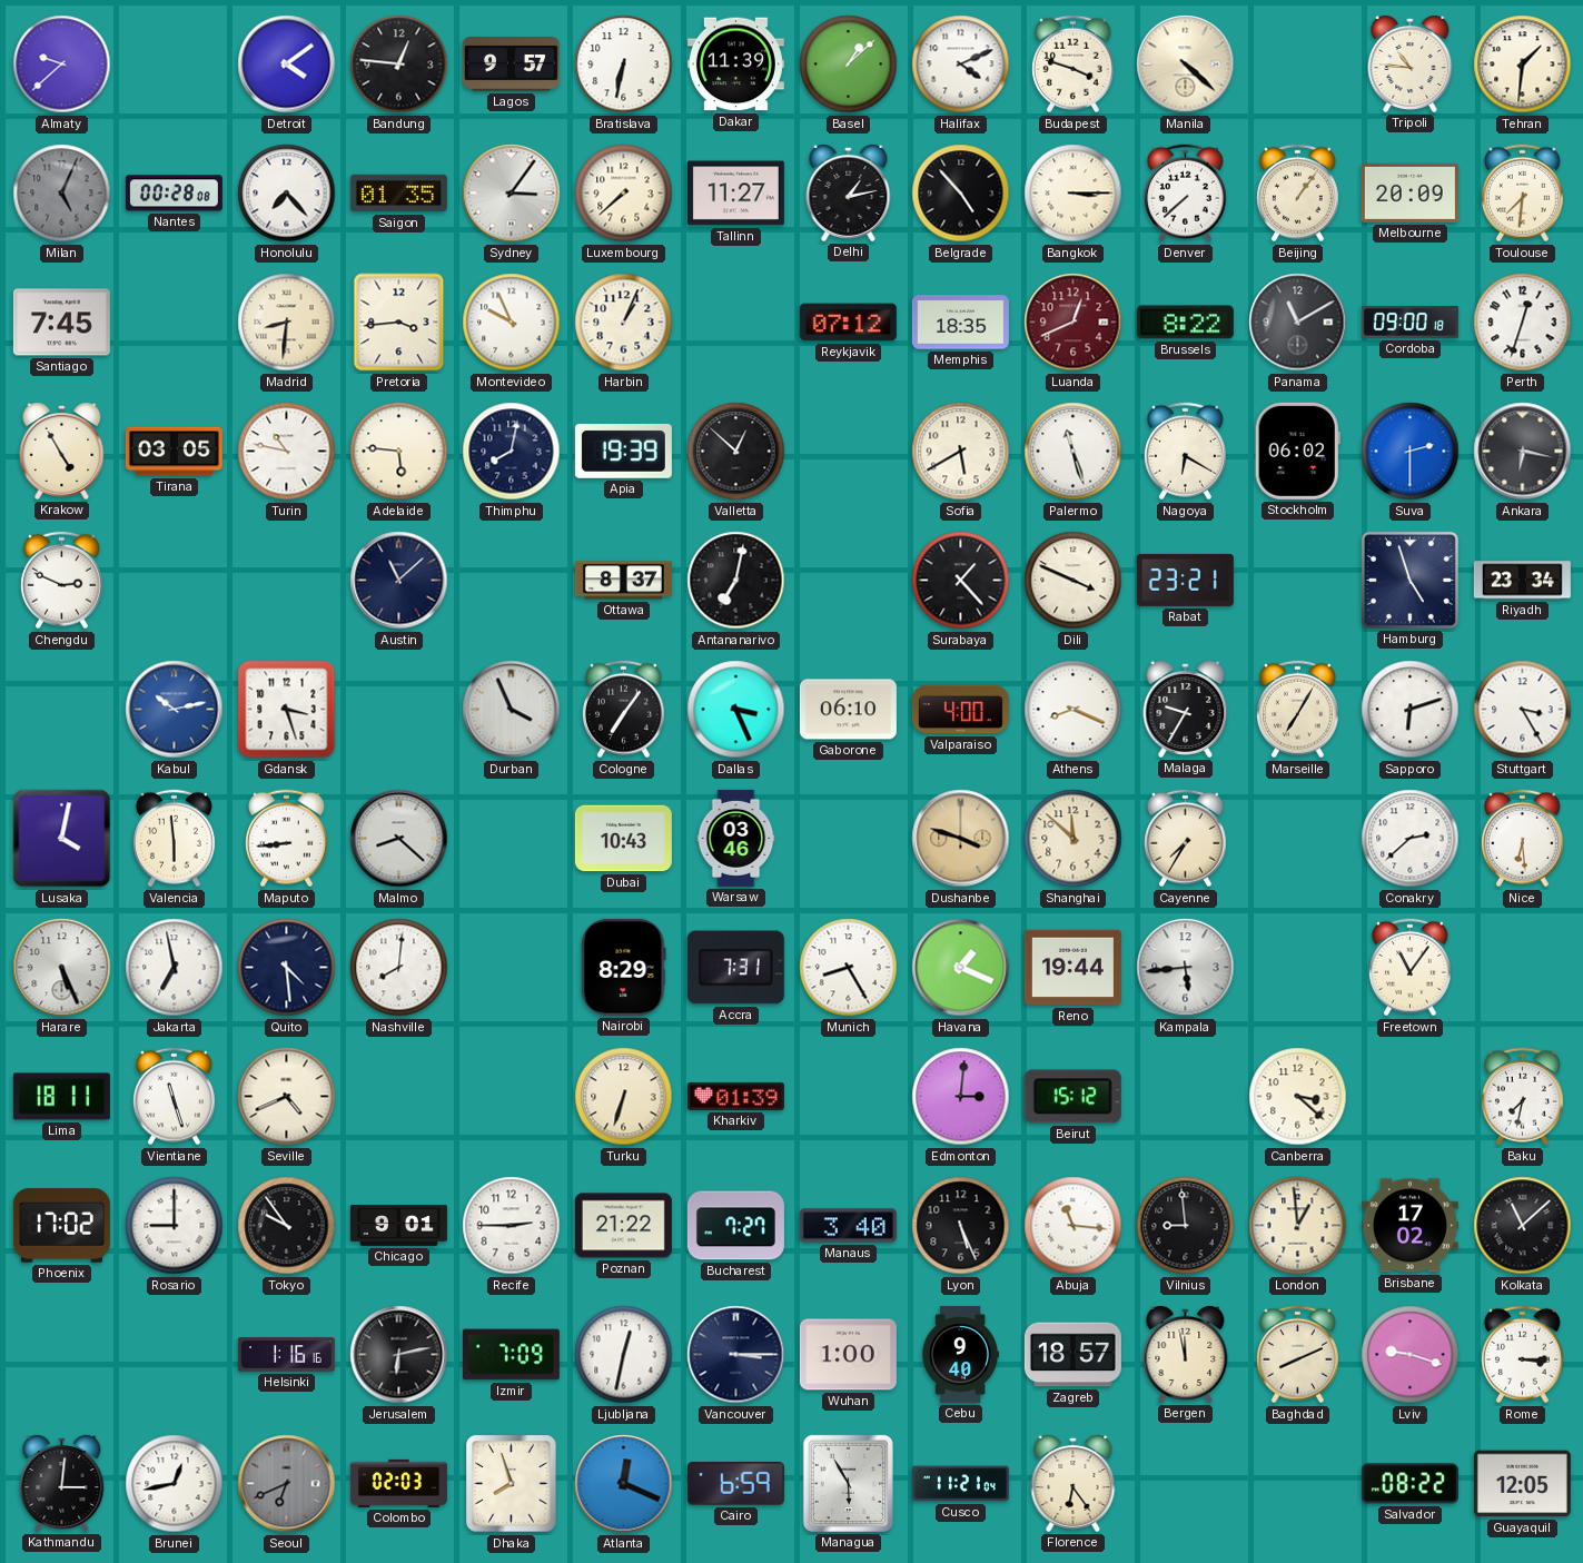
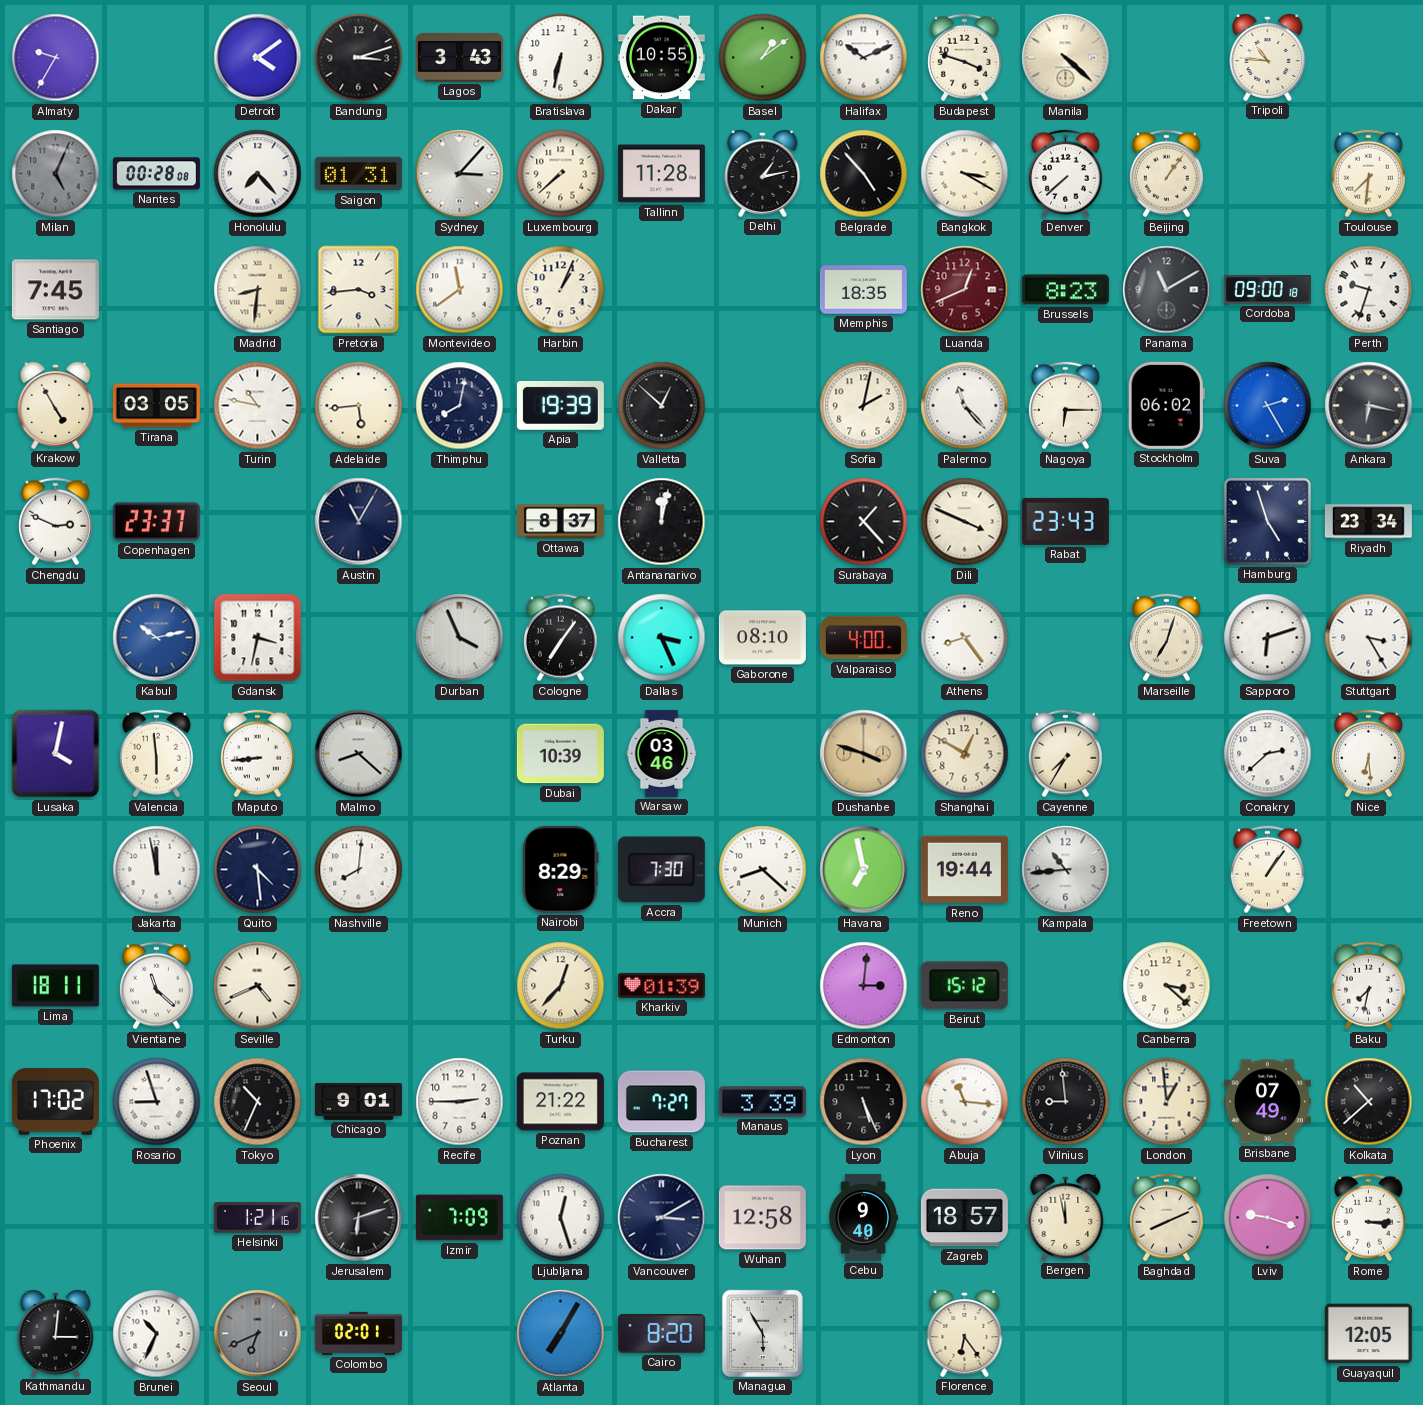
Almaty: 9:38 -> 9:35 (56, 58)
Bandung: 12:46 -> 3:12 (359, 58)
Lagos: 9:57 -> 3:43 (459, 58)
Dakar: 11:39 -> 10:55 (661, 58)
Basel: 1:08 -> 1:09 (763, 58)
Halifax: 4:11 -> 10:11 (864, 58)
Tehran: 1:31 -> none (1523, 65)
Saigon: 01:35 -> 01:31 (358, 174)
Sydney: 3:06 -> 3:07 (460, 174)
Tallinn: 11:27 -> 11:28 (661, 174)
Bangkok: 3:15 -> 3:20 (965, 174)
Melbourne: 20:09 -> none (1409, 192)
Montevideo: 9:56 -> 11:39 (460, 290)
Reykjavik: 07:12 -> none (848, 323)
Brussels: 8:22 -> 8:23 (1065, 290)
Perth: 12:33 -> 9:33 (1369, 290)
Adelaide: 5:46 -> 5:44 (359, 406)
Sofia: 5:40 -> 2:02 (864, 406)
Palermo: 11:27 -> 11:23 (965, 406)
Nagoya: 6:20 -> 6:15 (1065, 406)
Suva: 2:30 -> 2:25 (1268, 406)
Copenhagen: none -> 23:37 (156, 522)
Austin: 11:08 -> 11:05 (359, 522)
Antananarivo: 7:02 -> 12:02 (662, 522)
Rabat: 23:21 -> 23:43 (1065, 521)
Gdansk: 3:27 -> 3:32 (258, 638)
Gaborone: 06:10 -> 08:10 (762, 638)
Athens: 8:19 -> 8:24 (965, 638)
Malaga: 9:35 -> none (1186, 710)
Marseille: 7:05 -> 7:03 (1166, 638)
Dubai: 10:43 -> 10:39 (560, 754)
Shanghai: 11:52 -> 12:50 (965, 754)
Harare: 5:26 -> none (62, 968)
Jakarta: 6:58 -> 11:58 (157, 870)
Accra: 7:31 -> 7:30 (661, 870)
Munich: 8:25 -> 8:22 (763, 870)
Havana: 1:19 -> 6:58 (864, 870)
Kampala: 5:44 -> 10:44 (1066, 870)
Freetown: 11:06 -> 1:06 (1267, 870)
Vientiane: 11:27 -> 11:22 (156, 986)
Turku: 6:33 -> 12:37 (561, 986)
Rosario: 9:00 -> 8:57 (157, 1102)
Tokyo: 9:54 -> 10:34 (258, 1102)
Manaus: 3:40 -> 3:39 (762, 1102)
Brisbane: 17:02 -> 07:49 (1267, 1102)
Kolkata: 11:08 -> 10:38 (1369, 1102)
Helsinki: 1:16 -> 1:21 (257, 1218)
Jerusalem: 6:13 -> 6:12 (359, 1218)
Ljubljana: 12:32 -> 12:27 (561, 1218)
Vancouver: 3:15 -> 3:10 (662, 1218)
Wuhan: 1:00 -> 12:58 (762, 1218)
Brunei: 12:43 -> 10:34 (157, 1334)
Colombo: 02:03 -> 02:01 (358, 1333)
Dhaka: 7:57 -> none (512, 1484)
Atlanta: 12:19 -> 7:05 (561, 1334)
Cairo: 6:59 -> 8:20 (661, 1334)
Cusco: 11:21 -> none (960, 1484)
Salvador: 08:22 -> none (1409, 1484)
